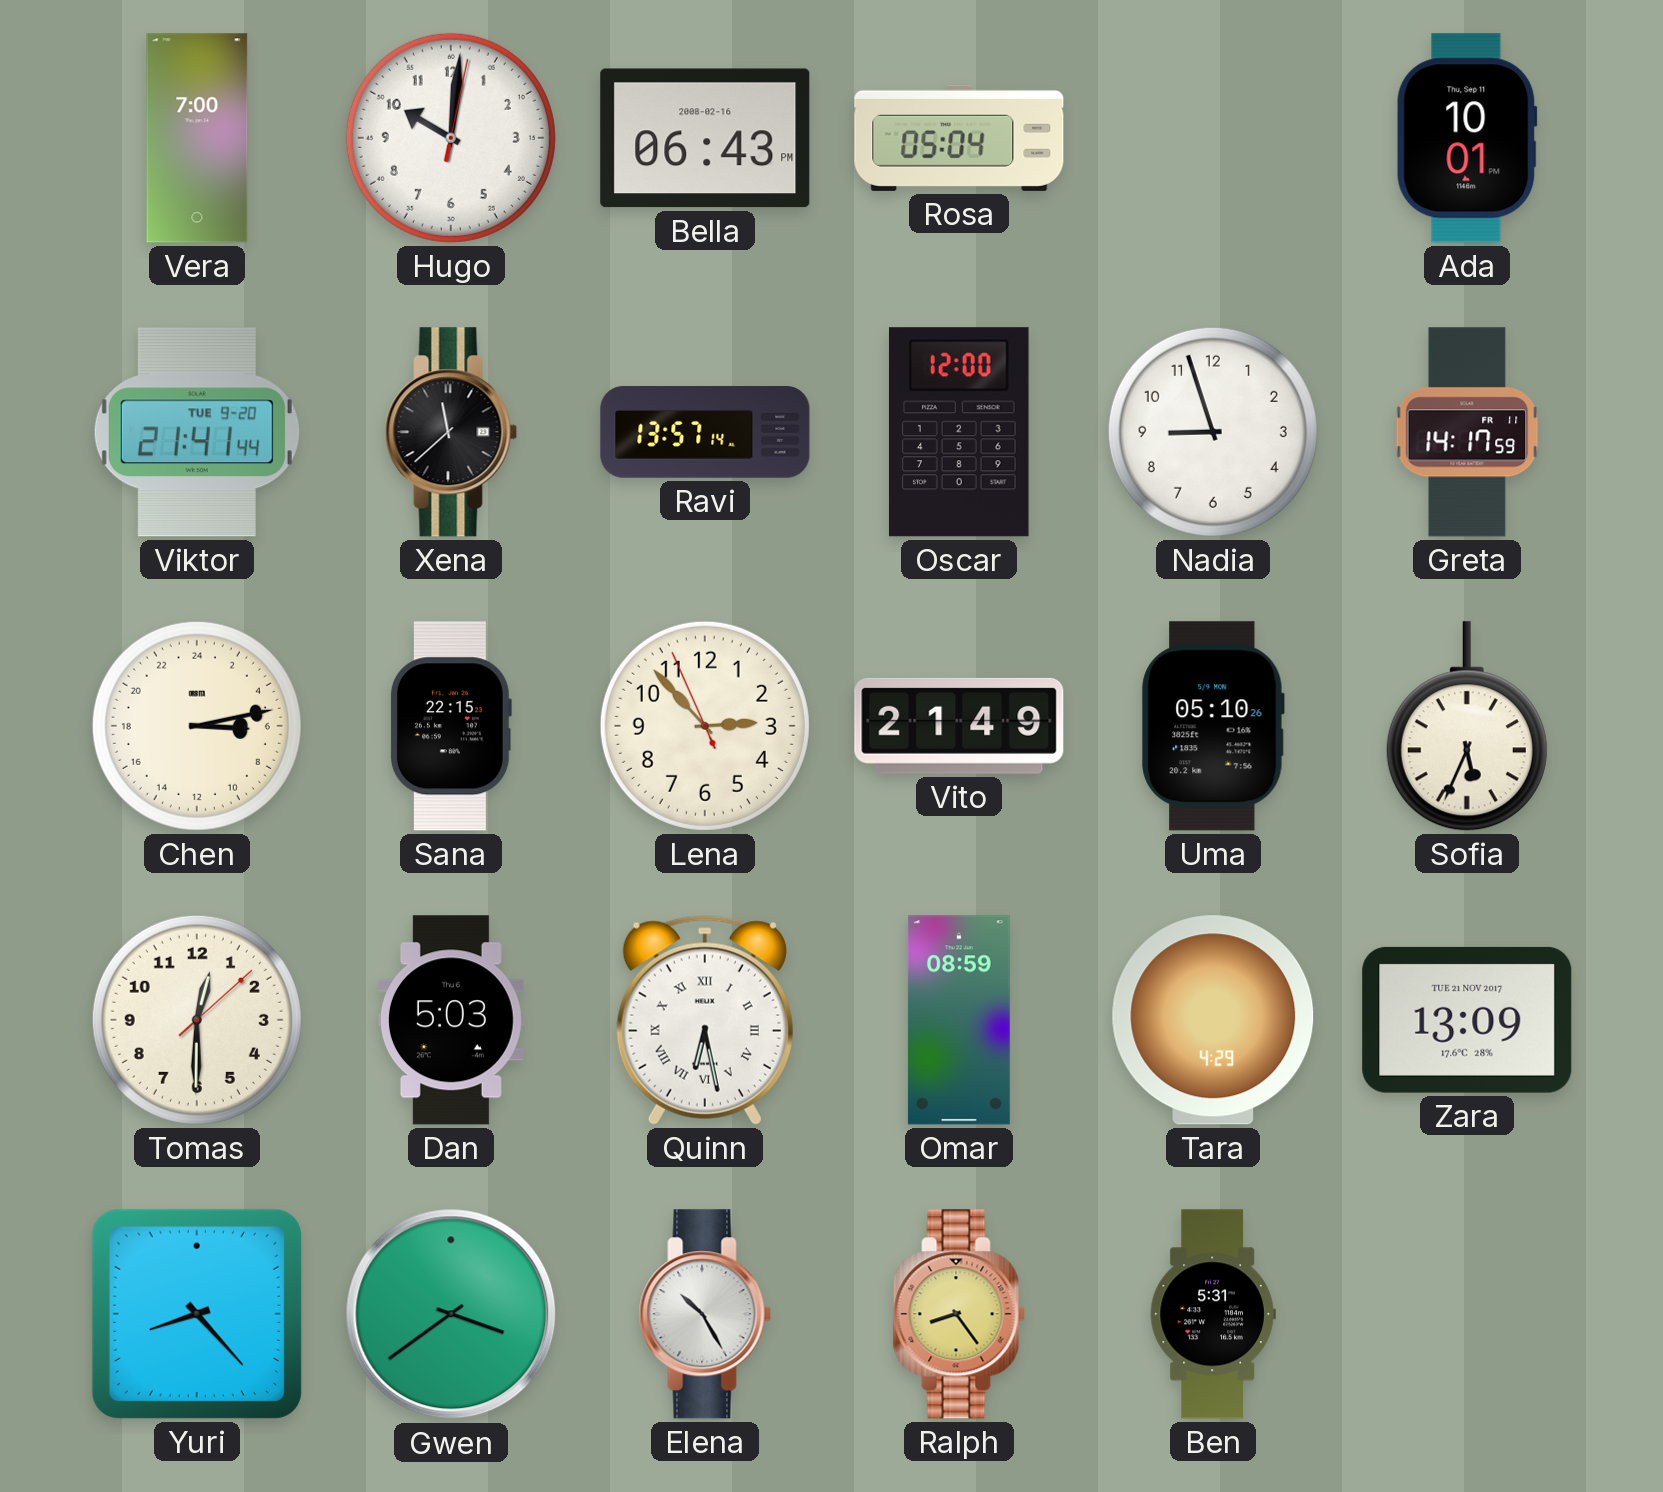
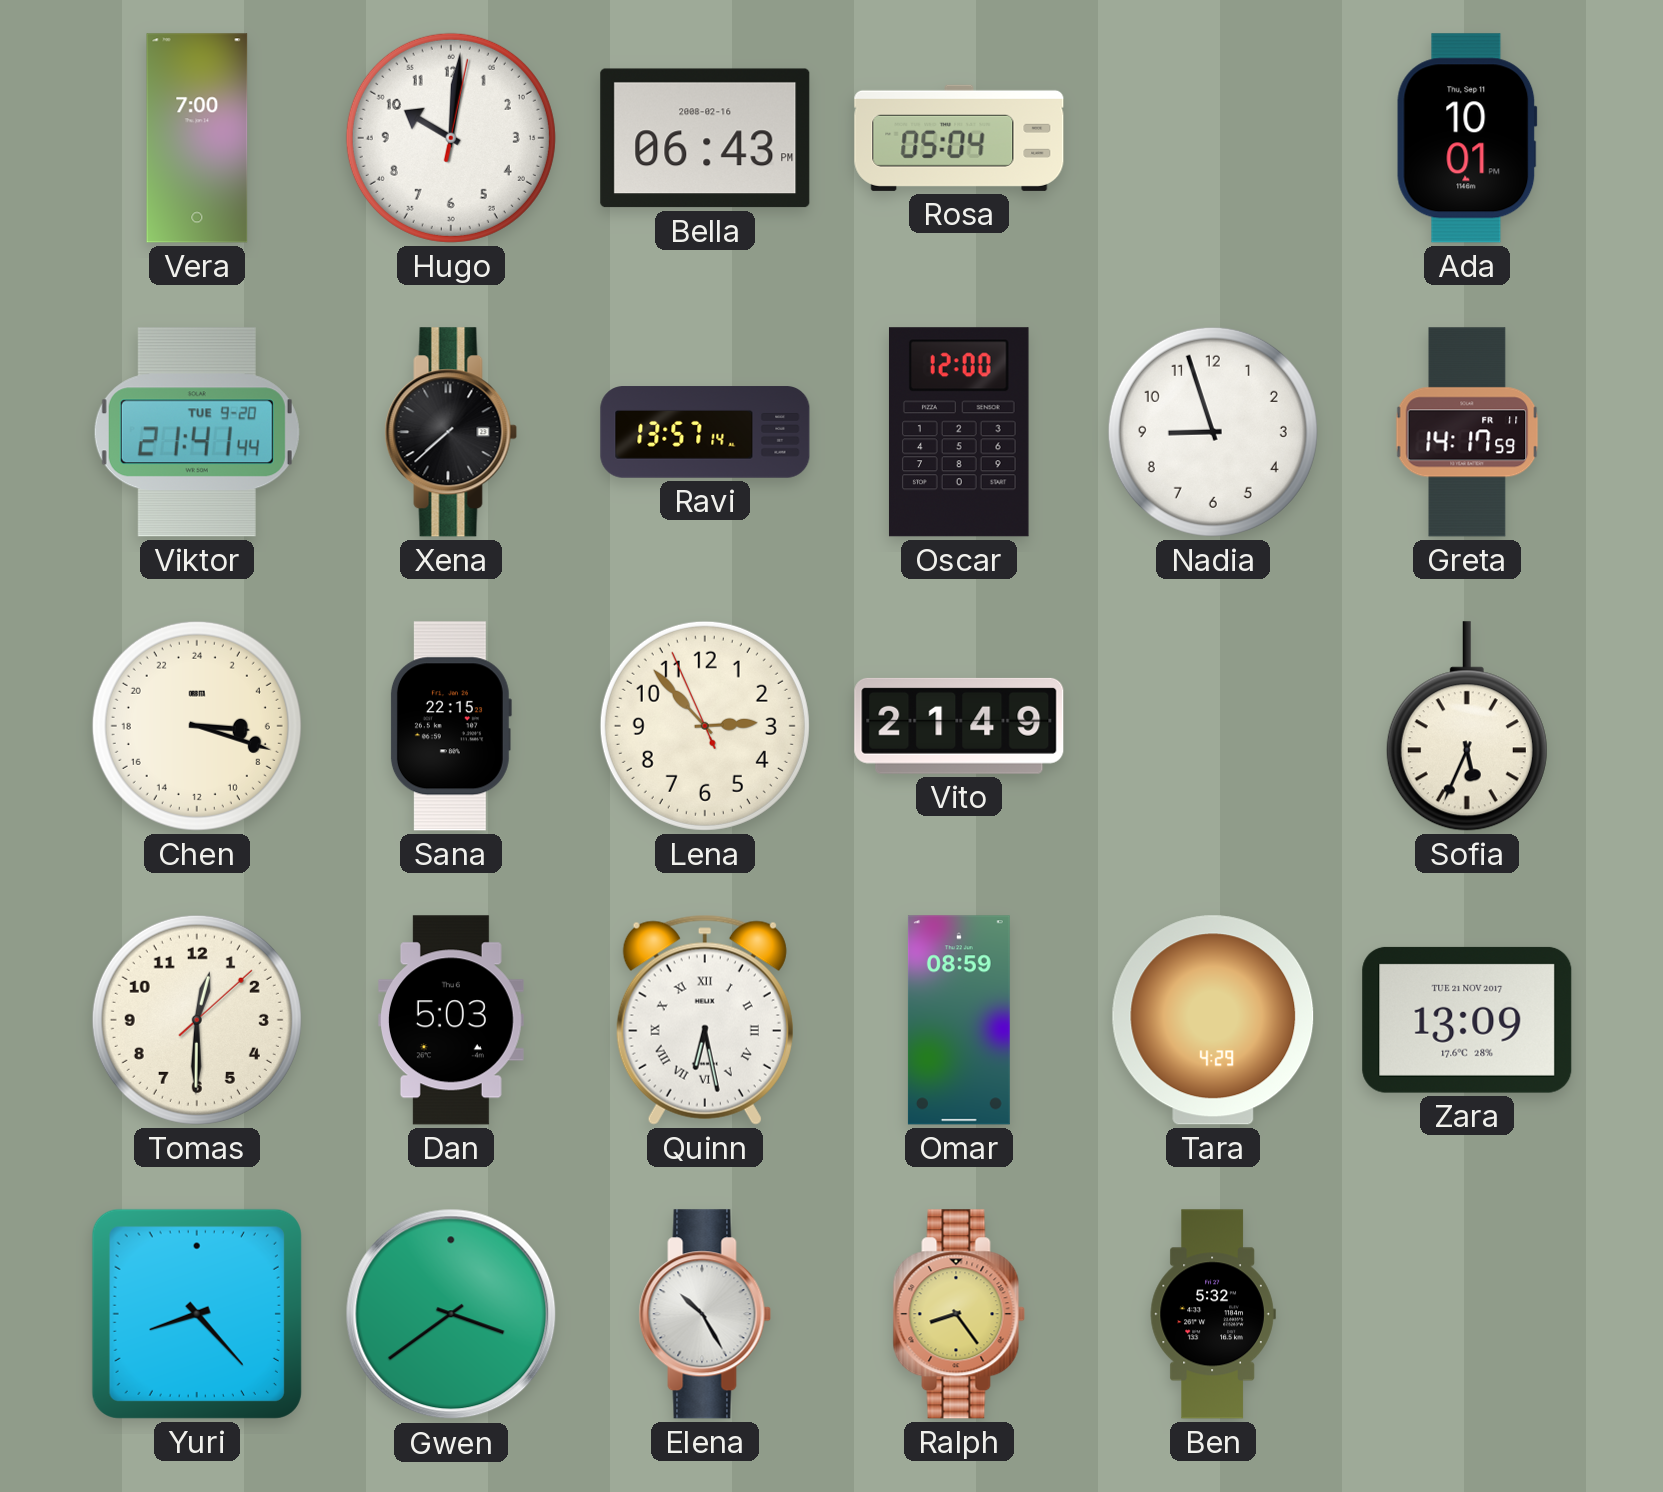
Xena: 11:38 -> 7:38 (451, 432)
Chen: 6:13 -> 6:18 (197, 726)
Uma: 05:10 -> none (1213, 726)
Ben: 5:31 -> 5:32 (1213, 1314)
